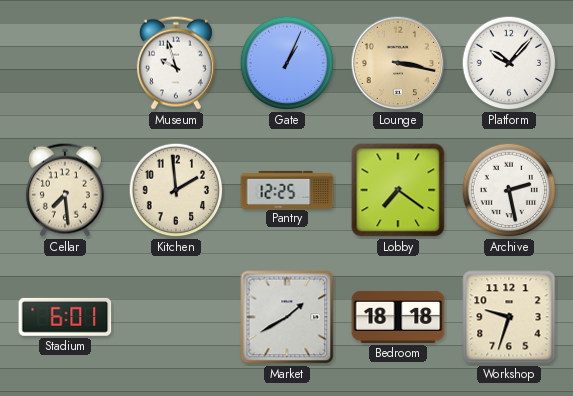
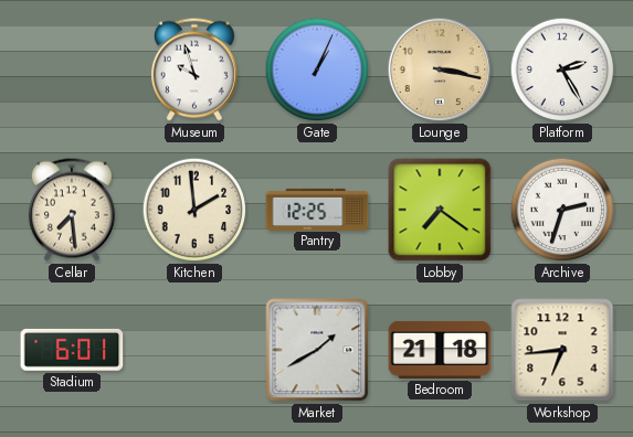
Platform: 10:07 -> 2:25 (562, 70)
Archive: 2:28 -> 2:33 (562, 210)
Bedroom: 18:18 -> 21:18 (440, 350)
Workshop: 9:33 -> 6:44 (562, 350)
